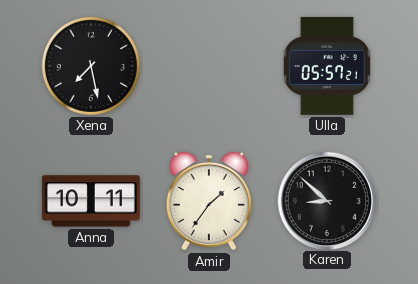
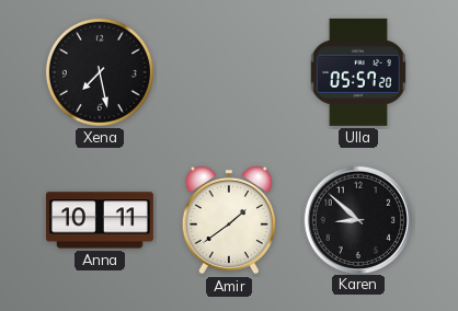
Ulla: 05:57:21 -> 05:57:20 (358, 72)
Amir: 1:36 -> 1:39 (229, 220)
